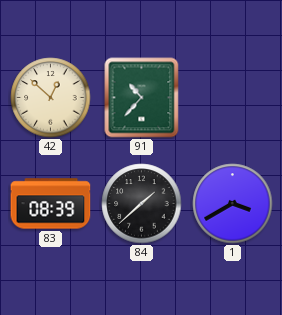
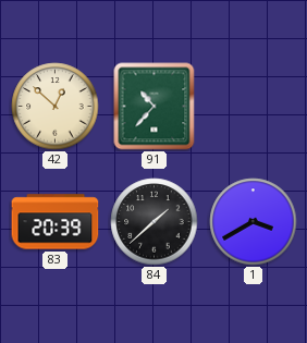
83: 08:39 -> 20:39 (56, 222)
